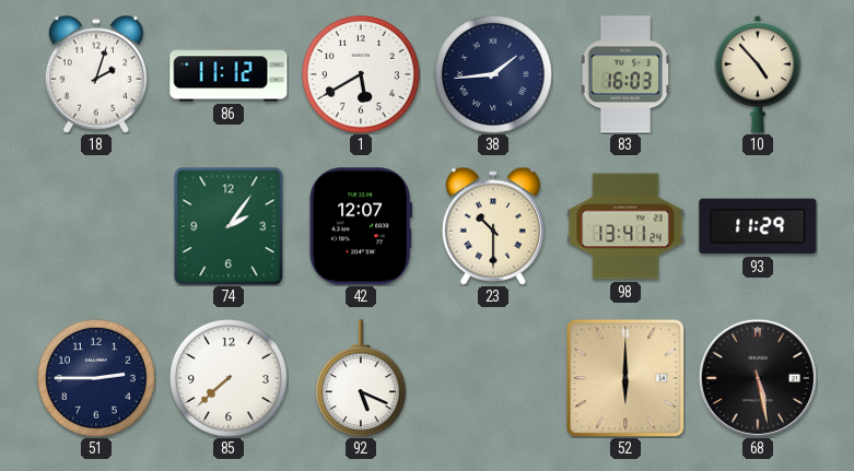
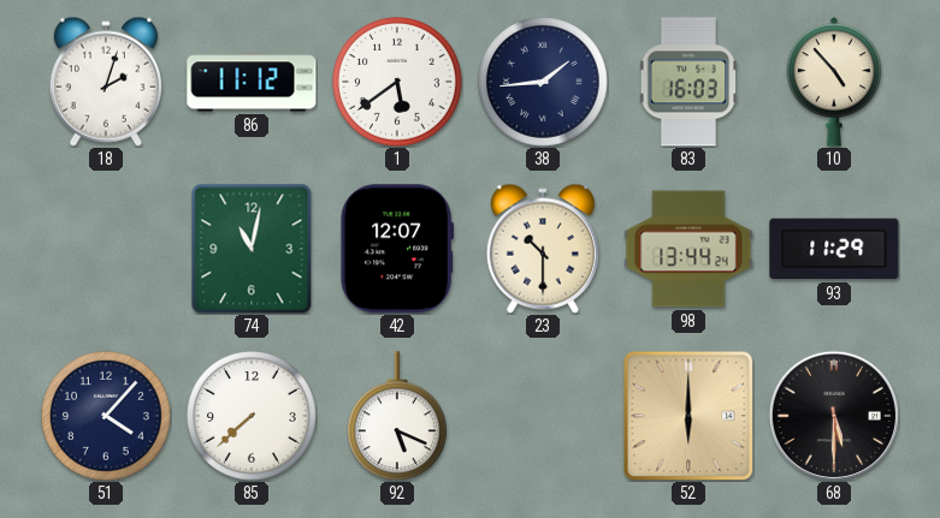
1: 5:40 -> 5:39 (398, 83)
74: 2:06 -> 11:02 (252, 249)
98: 13:41 -> 13:44 (688, 249)
51: 2:45 -> 4:07 (107, 417)
68: 5:28 -> 5:30 (834, 416)
